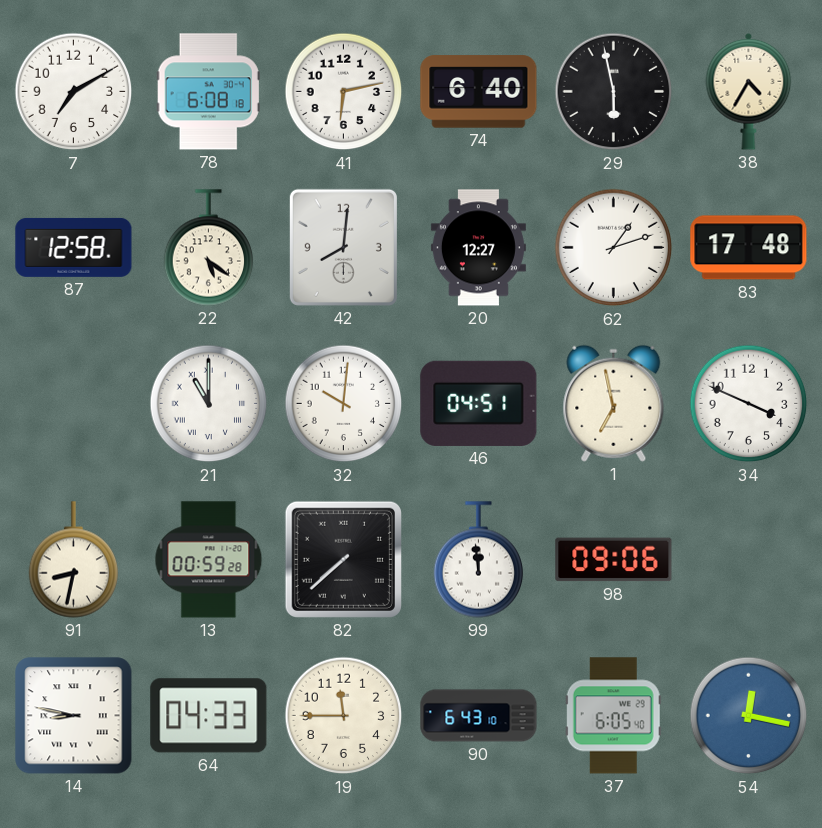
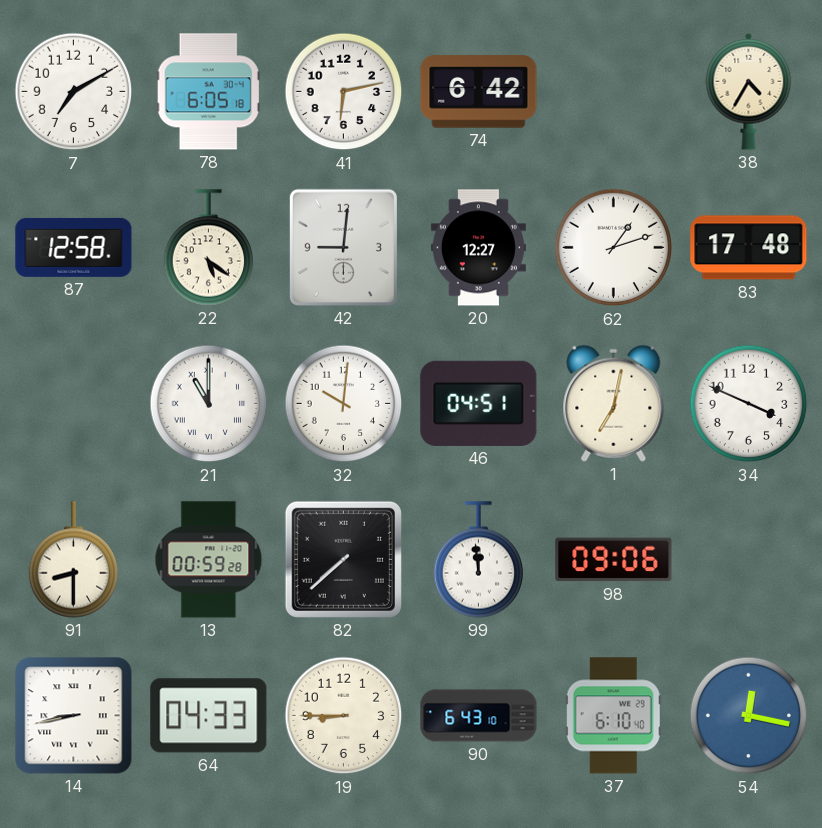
78: 6:08 -> 6:05 (208, 92)
74: 6:40 -> 6:42 (479, 92)
29: 5:58 -> none (614, 92)
42: 8:01 -> 9:01 (343, 247)
1: 6:58 -> 7:02 (614, 403)
91: 8:32 -> 8:30 (74, 560)
14: 8:47 -> 8:43 (74, 716)
19: 11:45 -> 8:45 (344, 716)
37: 6:05 -> 6:10 (613, 716)
